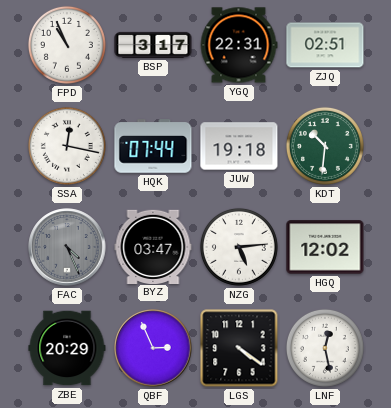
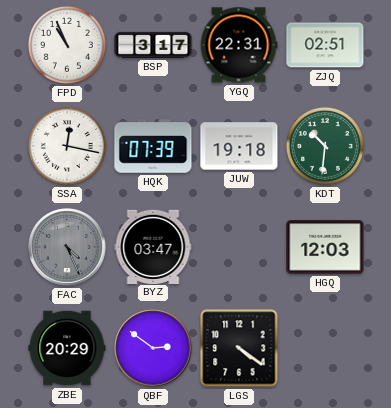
HQK: 07:44 -> 07:39 (153, 146)
NZG: 5:14 -> none (239, 247)
HGQ: 12:02 -> 12:03 (325, 247)
QBF: 2:56 -> 2:51 (153, 348)
LNF: 12:28 -> none (325, 348)
